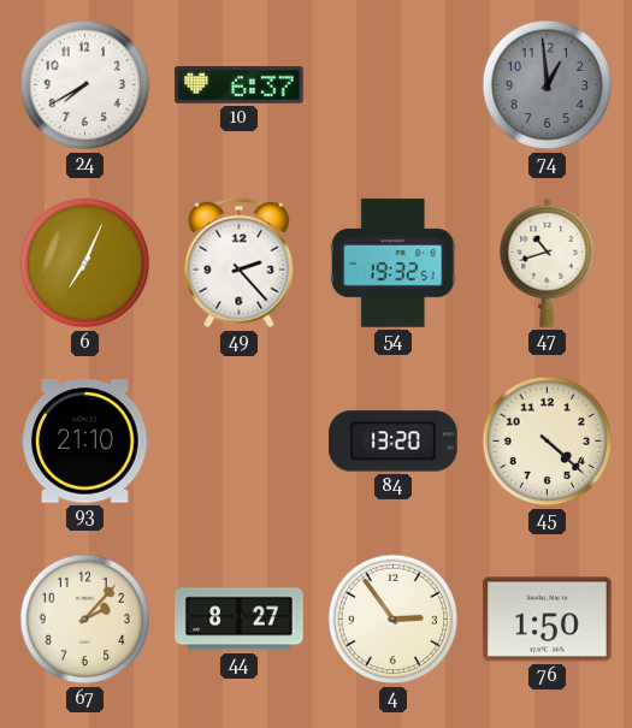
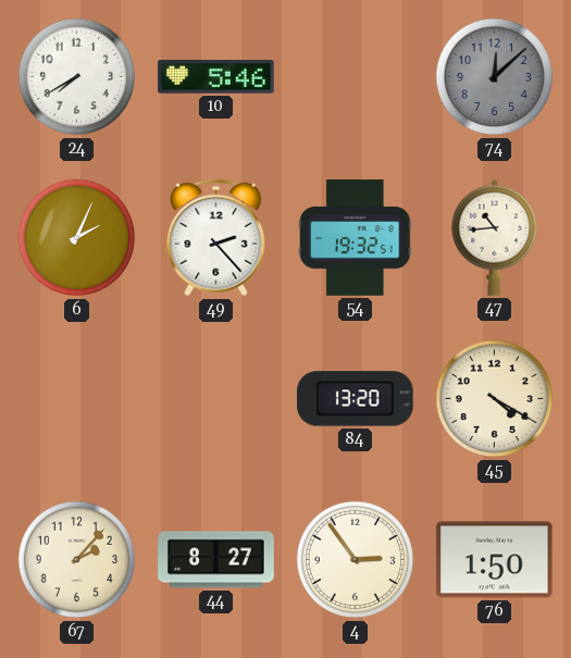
10: 6:37 -> 5:46 (216, 77)
74: 12:59 -> 12:08 (495, 77)
6: 7:04 -> 2:04 (77, 238)
47: 10:42 -> 10:44 (495, 237)
93: 21:10 -> none (85, 442)
45: 4:22 -> 4:20 (495, 399)
